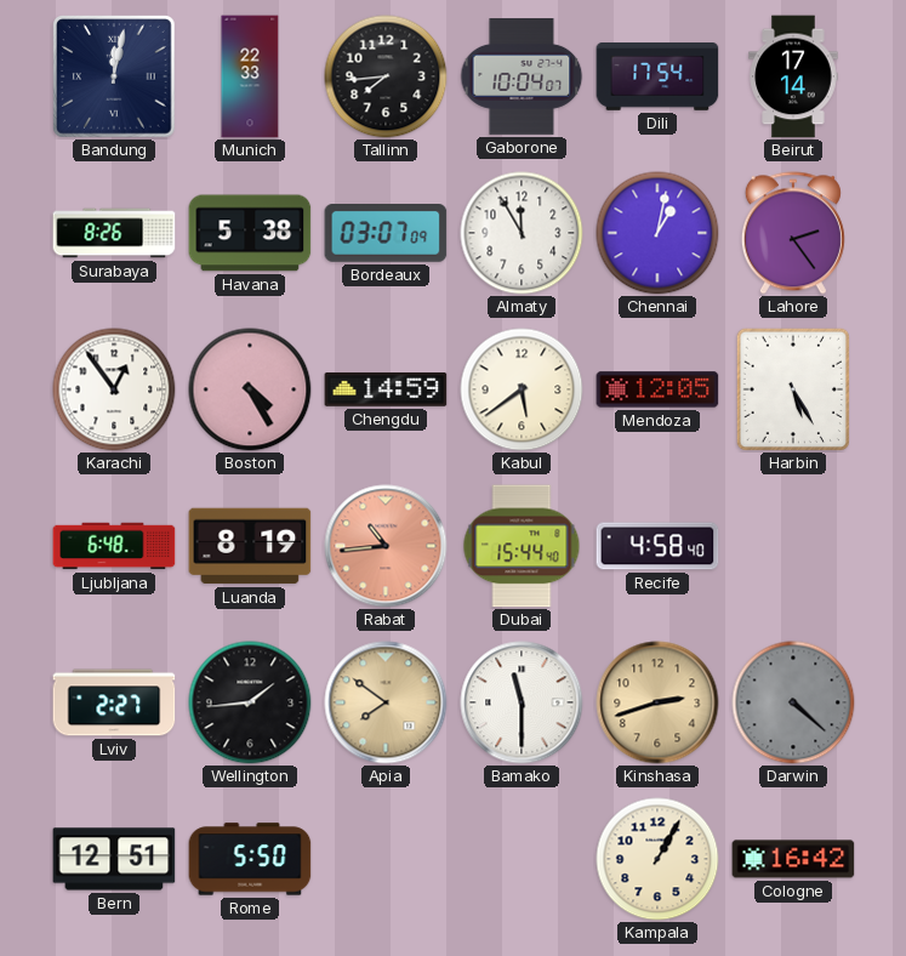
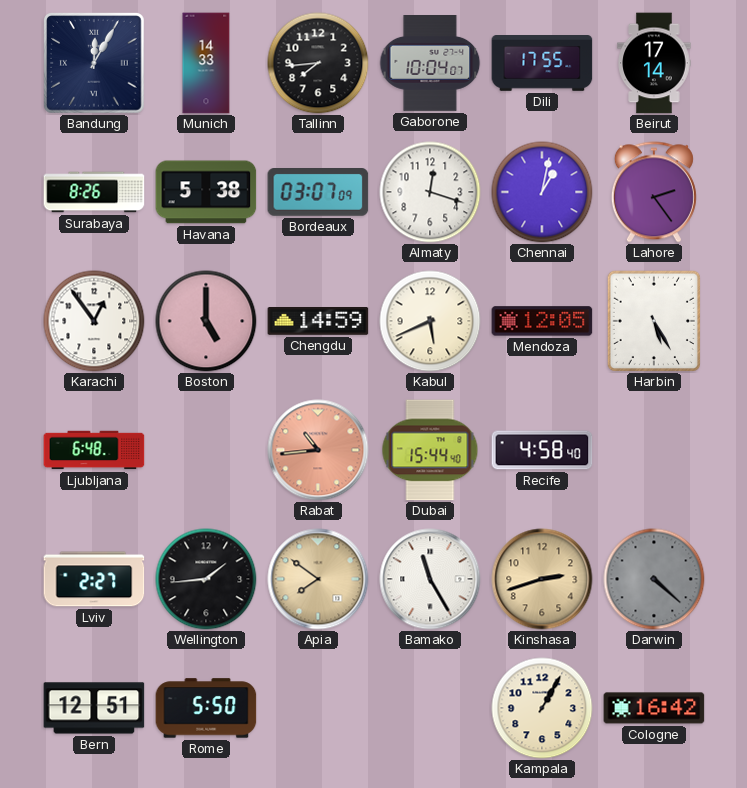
Bandung: 12:02 -> 12:05 (95, 64)
Munich: 22:33 -> 14:33 (206, 63)
Dili: 17:54 -> 17:55 (542, 64)
Almaty: 11:55 -> 12:18 (430, 192)
Boston: 4:25 -> 5:00 (206, 321)
Kabul: 5:39 -> 5:41 (430, 321)
Luanda: 8:19 -> none (250, 546)
Bamako: 11:30 -> 11:25 (430, 579)
